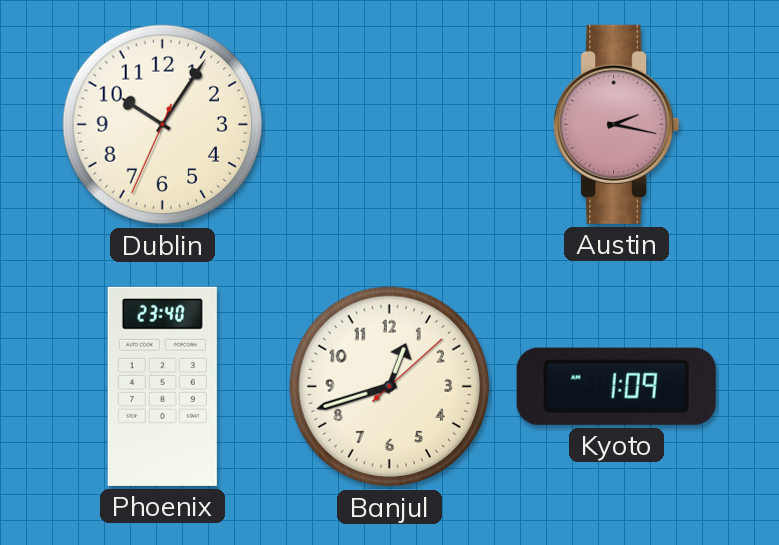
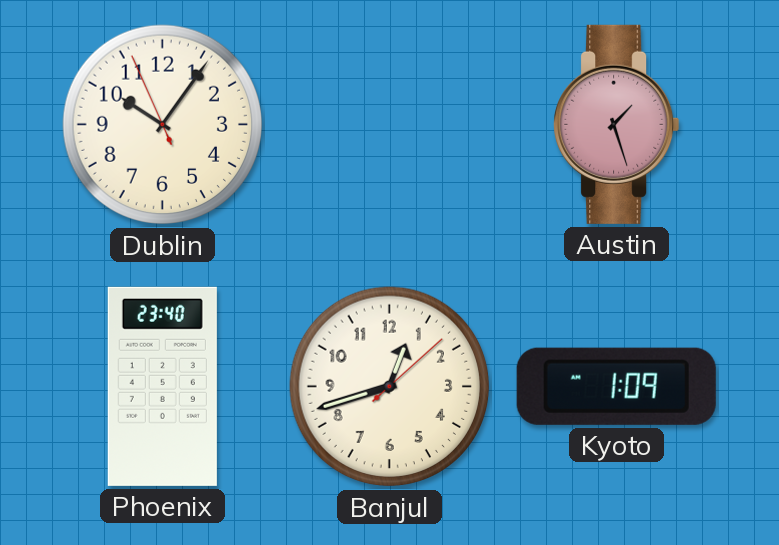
Dublin: 10:05:34 -> 10:05:56 (163, 125)
Austin: 2:17 -> 1:27 (617, 124)
